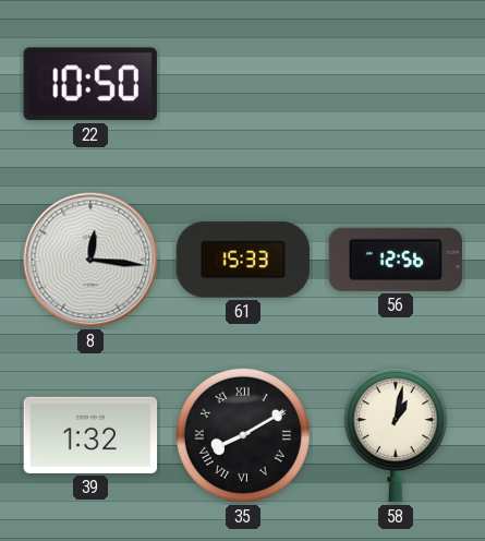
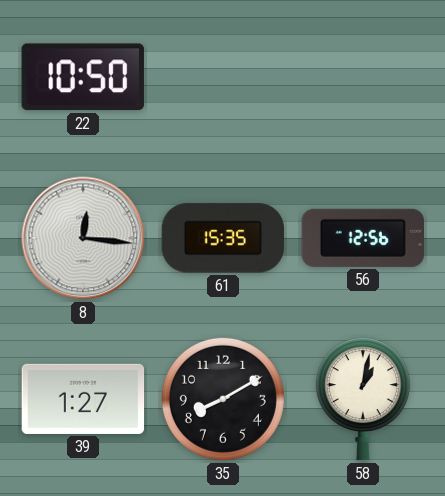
61: 15:33 -> 15:35 (223, 238)
39: 1:32 -> 1:27 (83, 399)
35 numerals: Roman -> Arabic (223, 399)
